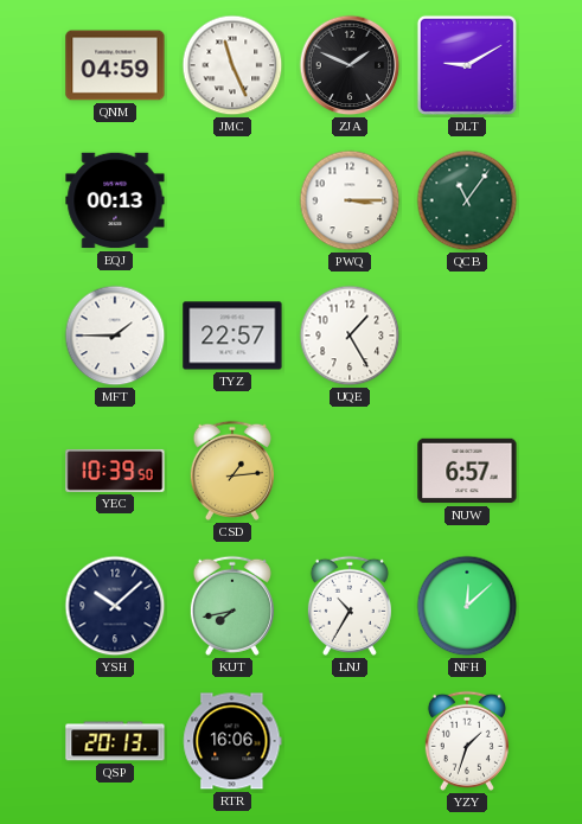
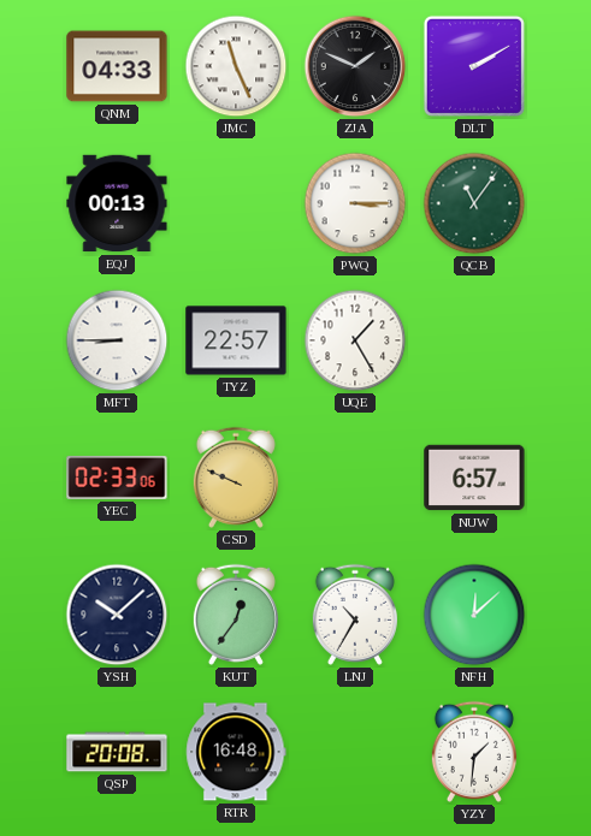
QNM: 04:59 -> 04:33 (117, 66)
DLT: 9:10 -> 2:10 (474, 66)
MFT: 1:45 -> 8:45 (117, 340)
YEC: 10:39 -> 02:33 (117, 478)
CSD: 1:14 -> 9:49 (236, 478)
KUT: 7:43 -> 12:36 (236, 615)
QSP: 20:13 -> 20:08 (117, 752)
RTR: 16:06 -> 16:48 (236, 752)
YZY: 1:33 -> 1:31 (474, 752)
